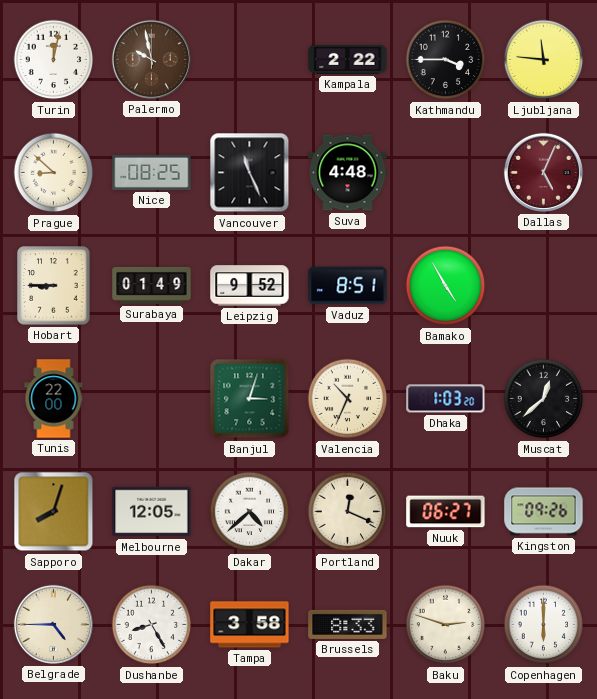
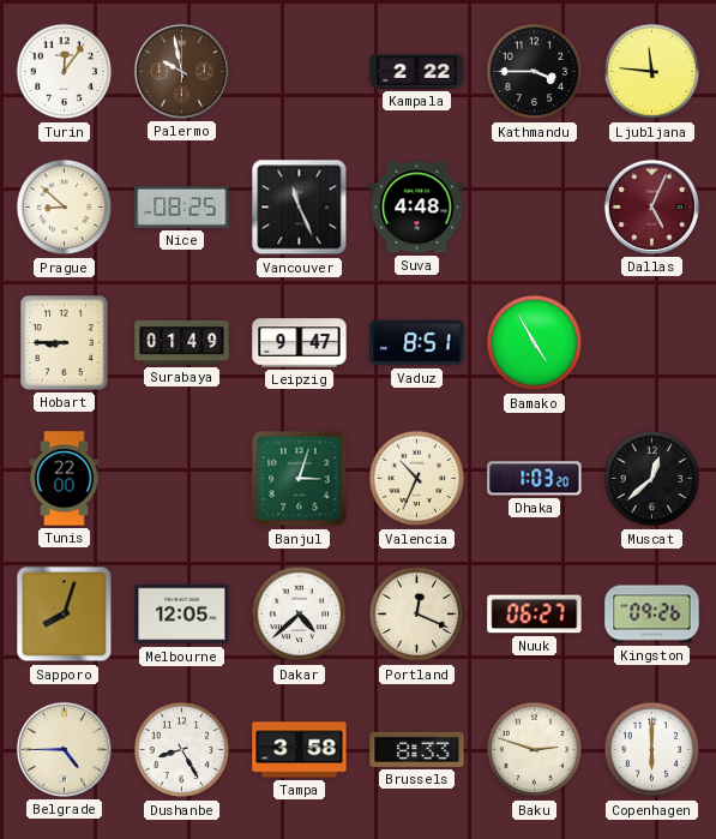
Turin: 12:02 -> 12:06 (65, 72)
Leipzig: 9:52 -> 9:47 (300, 343)
